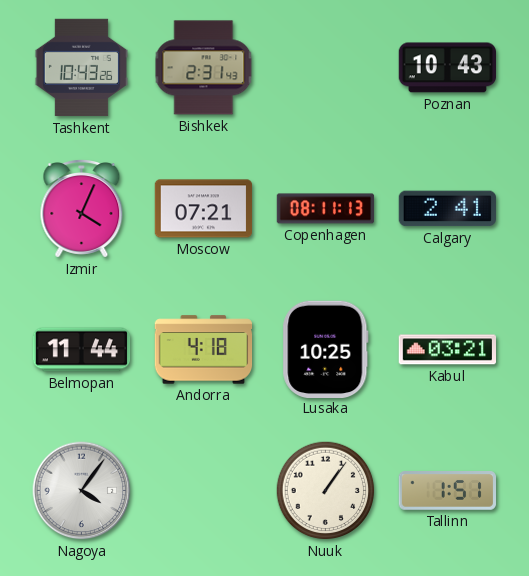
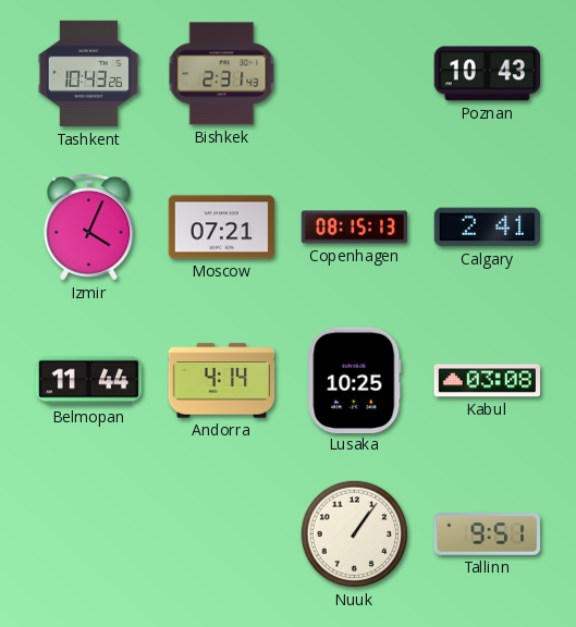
Copenhagen: 08:11 -> 08:15 (355, 228)
Andorra: 4:18 -> 4:14 (222, 381)
Kabul: 03:21 -> 03:08 (487, 381)
Nagoya: 4:06 -> none (82, 491)
Tallinn: 1:51 -> 9:51 (488, 534)
